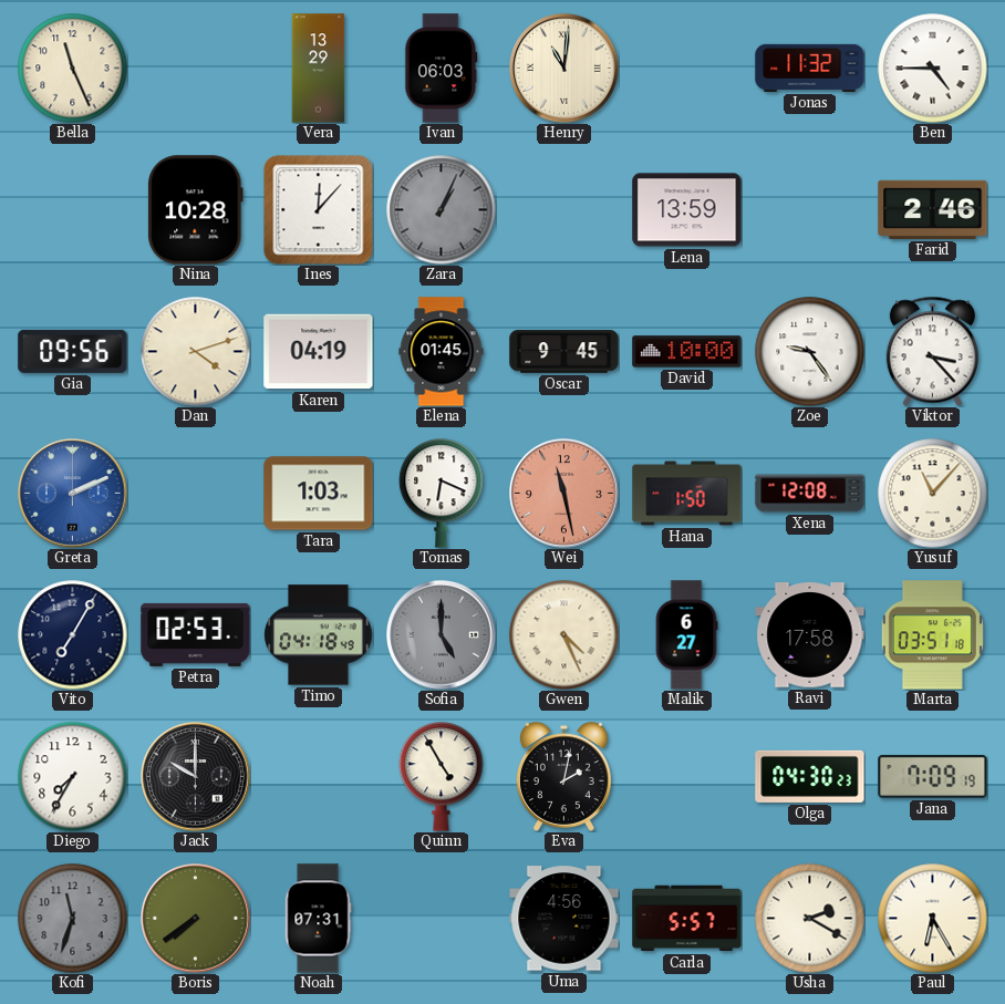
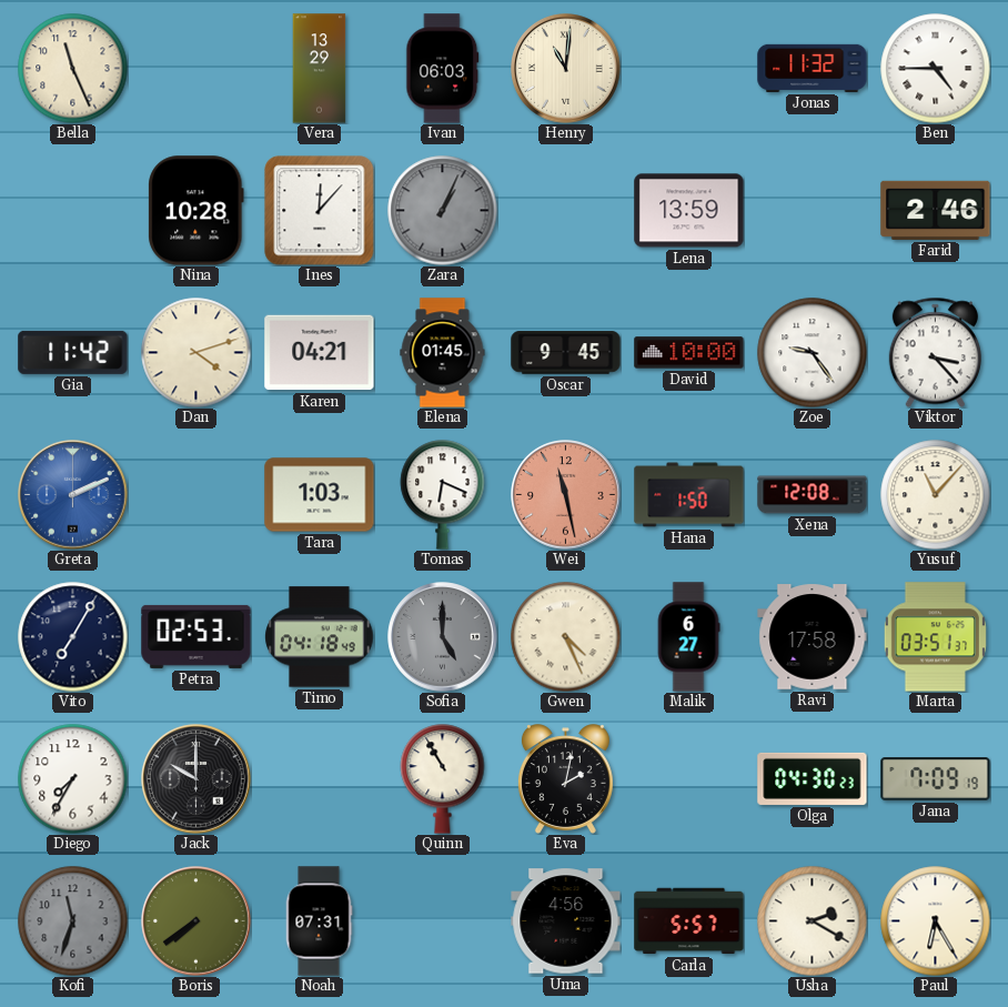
Gia: 09:56 -> 11:42 (73, 352)
Karen: 04:19 -> 04:21 (320, 353)
Marta: 03:51:18 -> 03:51:37 (935, 637)
Quinn: 4:55 -> 10:55 (443, 779)
